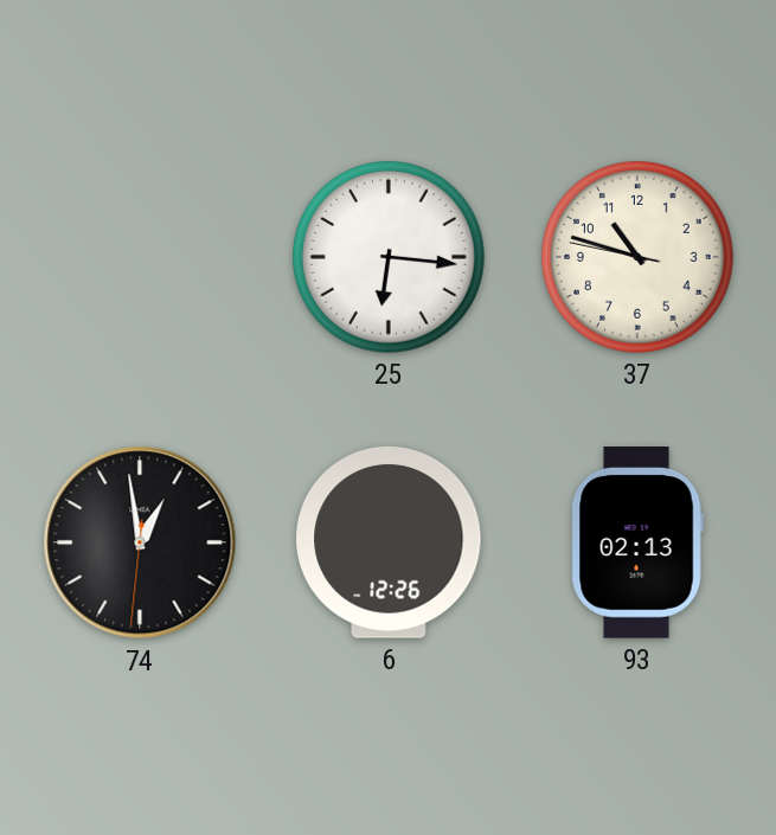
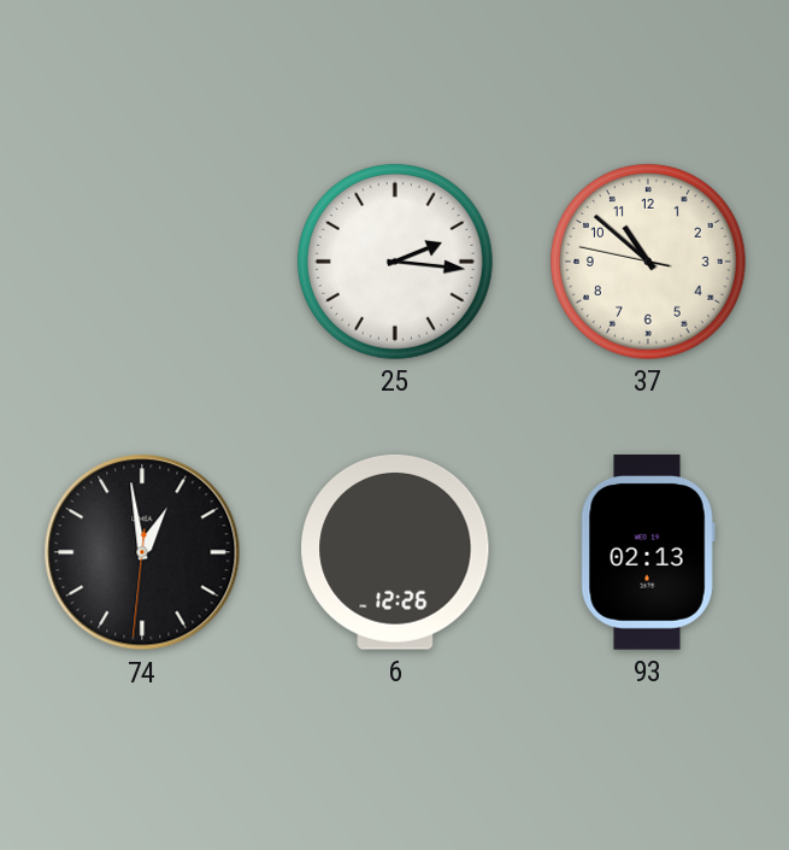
25: 6:16 -> 2:16 (395, 262)
37: 10:47 -> 10:51 (648, 262)
